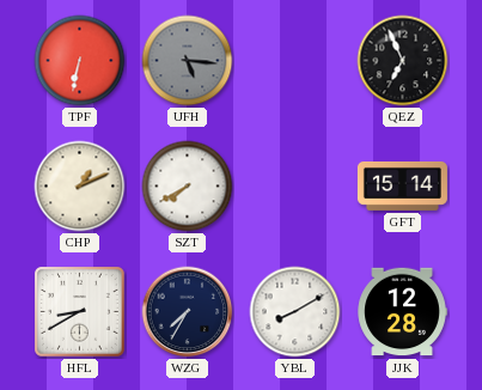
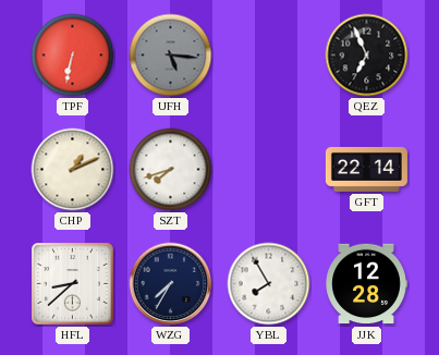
SZT: 7:40 -> 7:42 (171, 170)
GFT: 15:14 -> 22:14 (366, 169)
HFL: 8:40 -> 8:38 (73, 284)
YBL: 8:10 -> 7:55 (269, 284)
